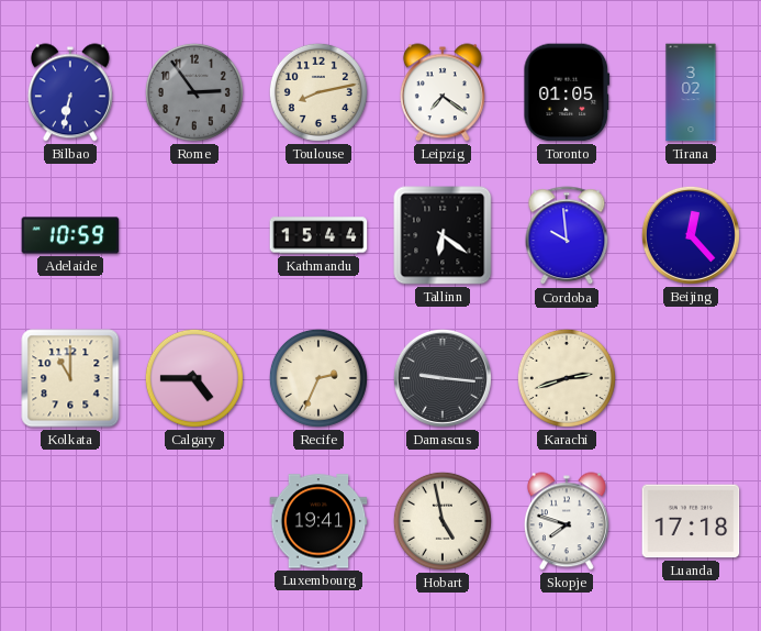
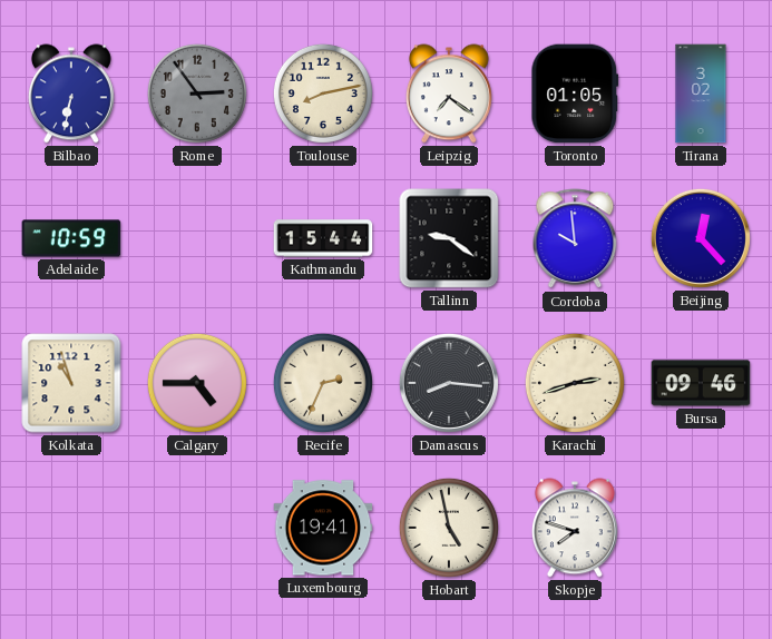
Tallinn: 6:21 -> 9:21 (449, 238)
Kolkata: 11:00 -> 10:57 (71, 383)
Damascus: 9:16 -> 8:16 (449, 383)
Bursa: none -> 09:46 (701, 383)
Luanda: 17:18 -> none (691, 521)
